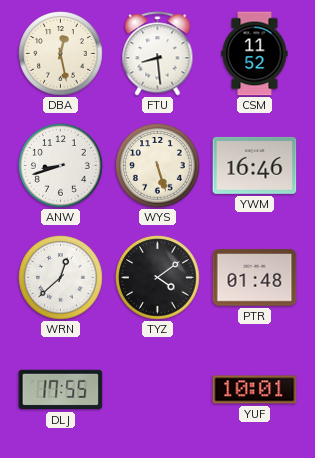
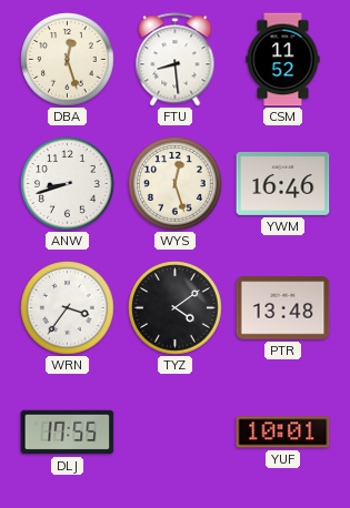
DBA: 12:28 -> 12:27 (68, 60)
WYS: 5:27 -> 12:27 (176, 184)
WRN: 12:38 -> 3:36 (68, 308)
PTR: 01:48 -> 13:48 (283, 308)
